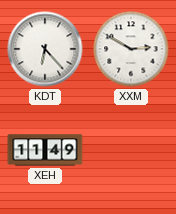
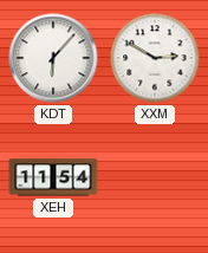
KDT: 6:23 -> 6:07 (53, 58)
XEH: 11:49 -> 11:54 (53, 177)
